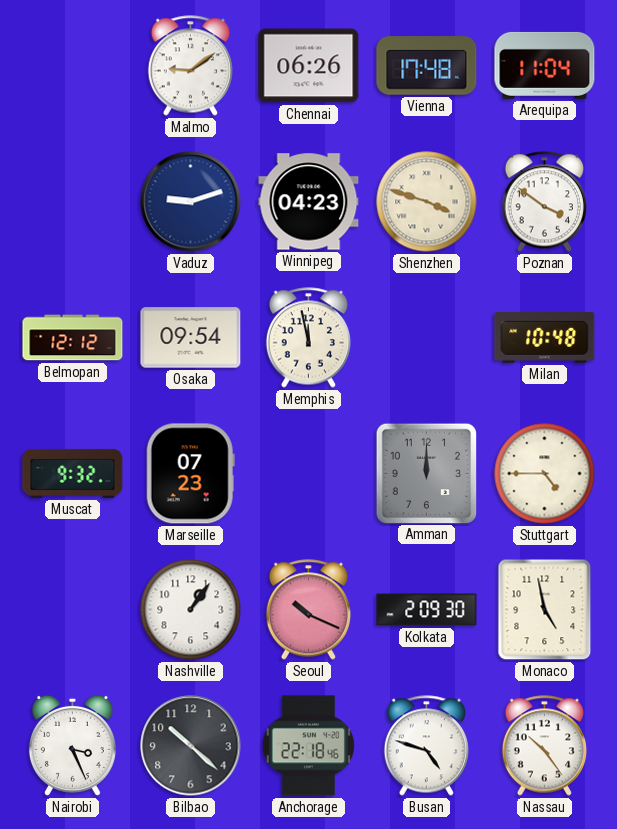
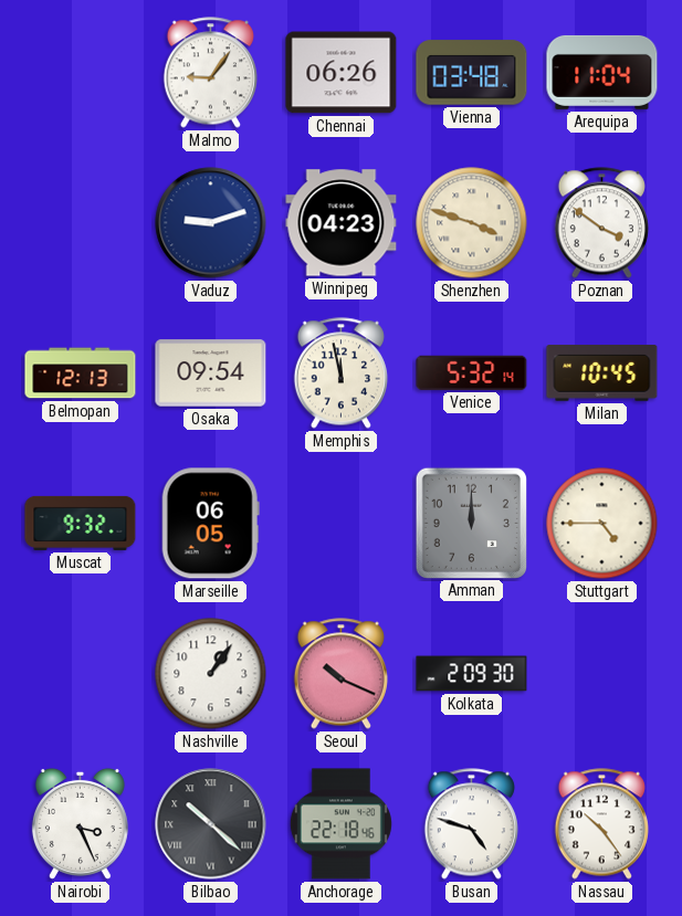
Malmo: 9:09 -> 9:06 (210, 73)
Vienna: 17:48 -> 03:48 (472, 73)
Belmopan: 12:12 -> 12:13 (81, 373)
Venice: none -> 5:32 (472, 372)
Milan: 10:48 -> 10:45 (602, 373)
Marseille: 07:23 -> 06:05 (210, 524)
Monaco: 4:58 -> none (545, 610)
Bilbao numerals: Arabic -> Roman (211, 824)
